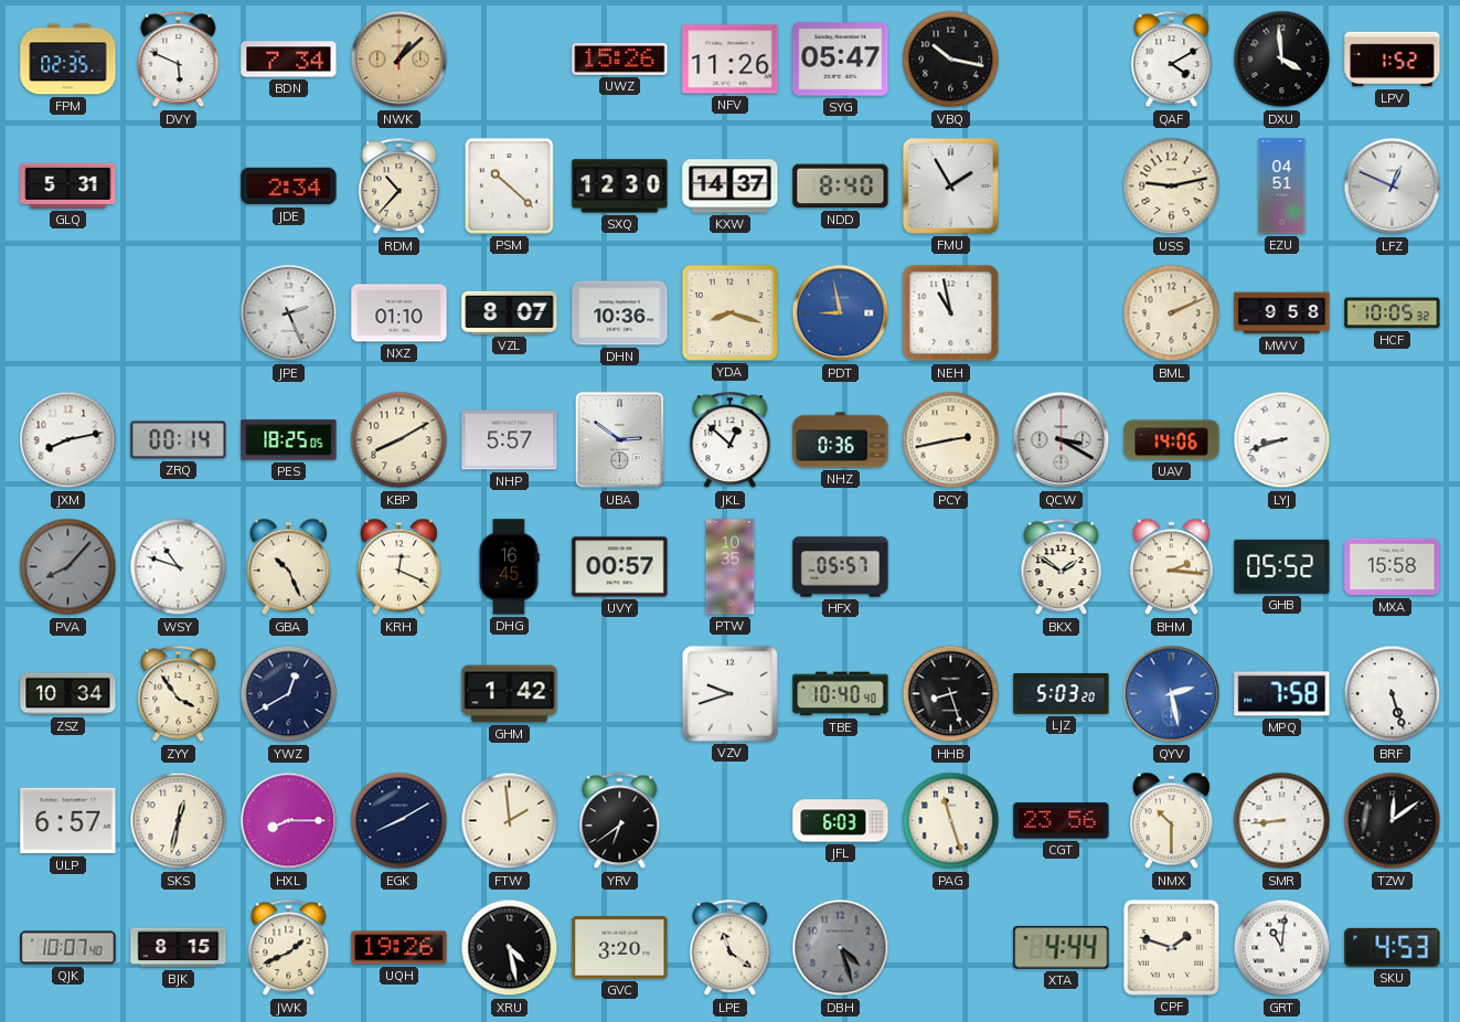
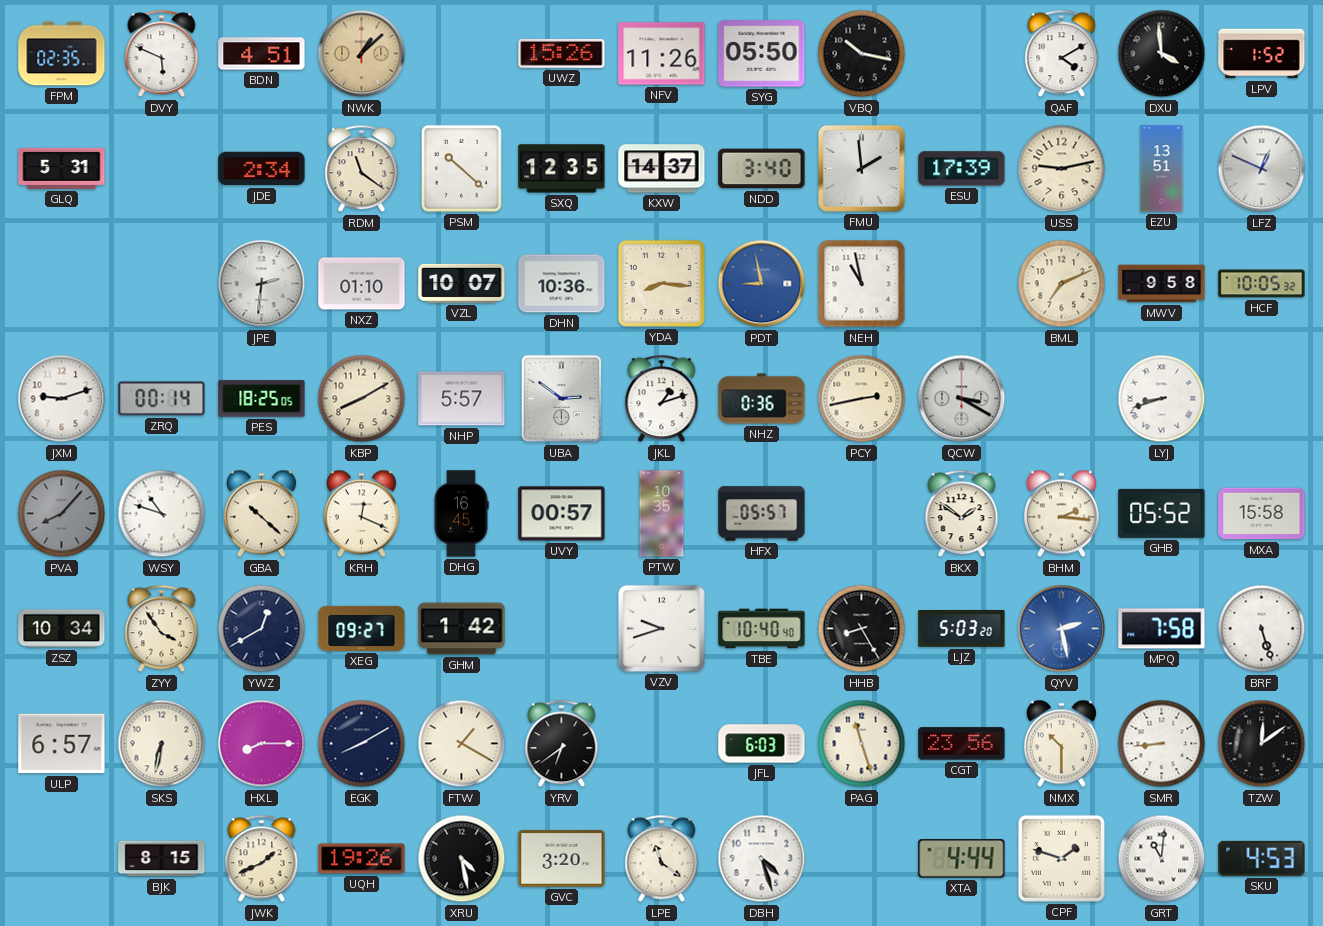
BDN: 7:34 -> 4:51 (262, 54)
SYG: 05:47 -> 05:50 (762, 54)
RDM: 10:37 -> 11:21 (362, 169)
SXQ: 12:30 -> 12:35 (562, 169)
NDD: 8:40 -> 3:40 (762, 169)
FMU: 1:55 -> 1:59 (861, 168)
ESU: none -> 17:39 (962, 169)
EZU: 04:51 -> 13:51 (1162, 169)
JPE: 2:26 -> 2:31 (262, 284)
VZL: 8:07 -> 10:07 (462, 283)
YDA: 8:18 -> 8:16 (661, 283)
BML: 2:11 -> 7:11 (1062, 284)
JXM: 8:13 -> 9:12 (62, 399)
JKL: 12:52 -> 1:12 (662, 399)
UAV: 14:06 -> none (1172, 440)
GBA: 10:26 -> 10:22 (261, 514)
XEG: none -> 09:27 (362, 628)
HHB: 8:27 -> 8:25 (862, 629)
SKS: 12:32 -> 6:32 (162, 744)
FTW: 1:59 -> 1:20 (462, 744)
QJK: 10:07 -> none (68, 948)
DBH dial: grey -> white (762, 859)
